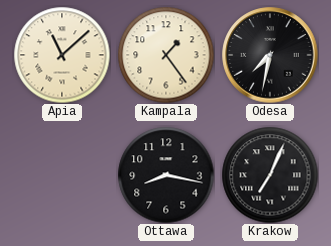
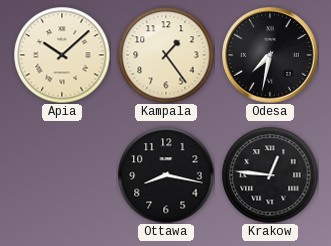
Apia: 11:08 -> 10:08 (62, 55)
Krakow: 7:04 -> 12:46 (270, 175)
